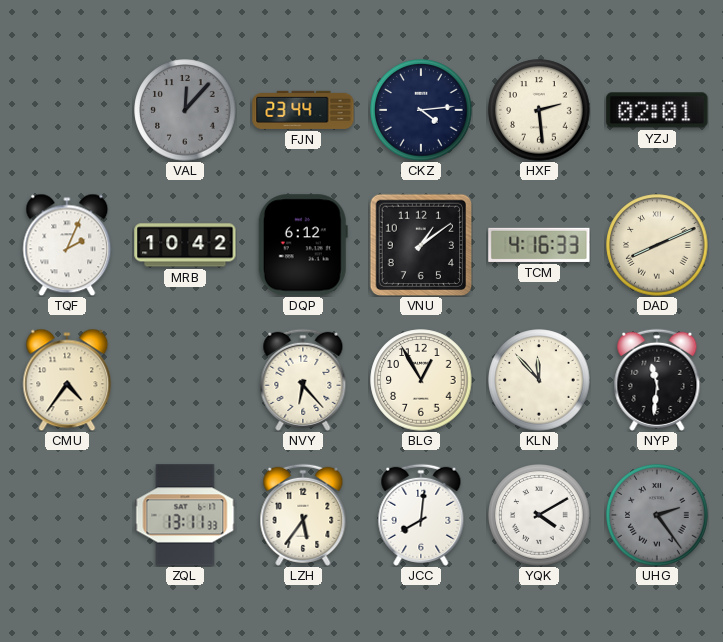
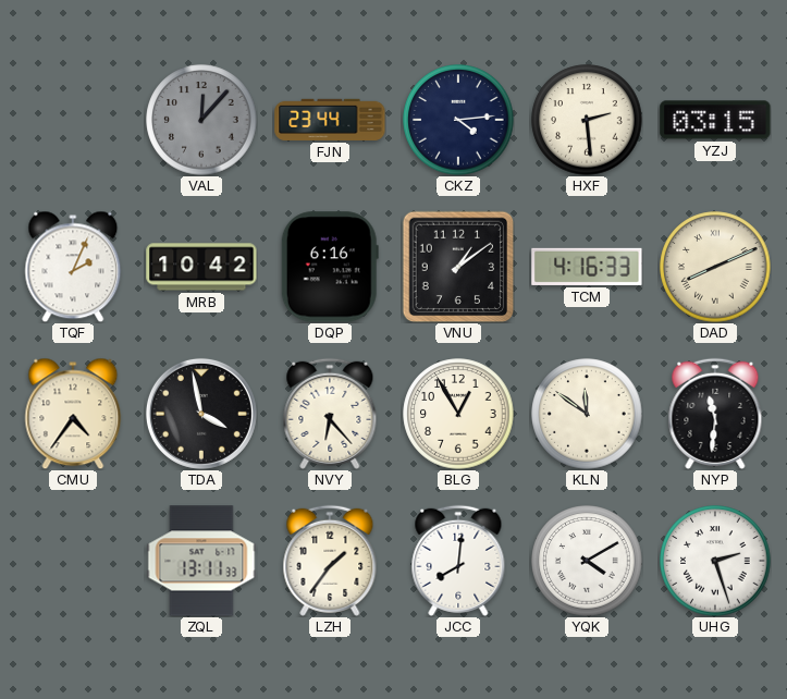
YZJ: 02:01 -> 03:15 (715, 120)
DQP: 6:12 -> 6:16 (330, 267)
TDA: none -> 3:58 (201, 414)
KLN: 11:53 -> 11:51 (587, 414)
LZH: 5:36 -> 1:36 (330, 561)
UHG: 2:24 -> 2:27 (715, 561)
UHG dial: grey -> white (715, 561)
